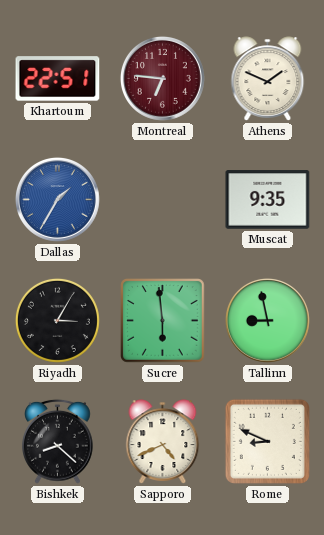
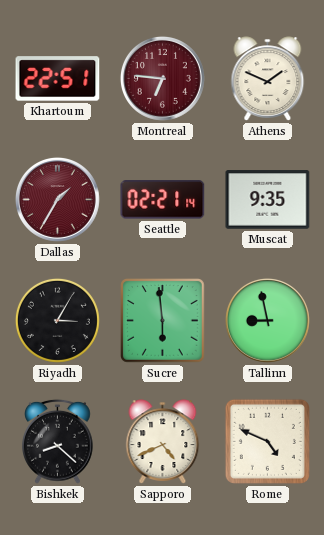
Dallas dial: blue -> burgundy (57, 199)
Seattle: none -> 02:21 (163, 200)
Rome: 8:49 -> 4:49 (267, 441)
